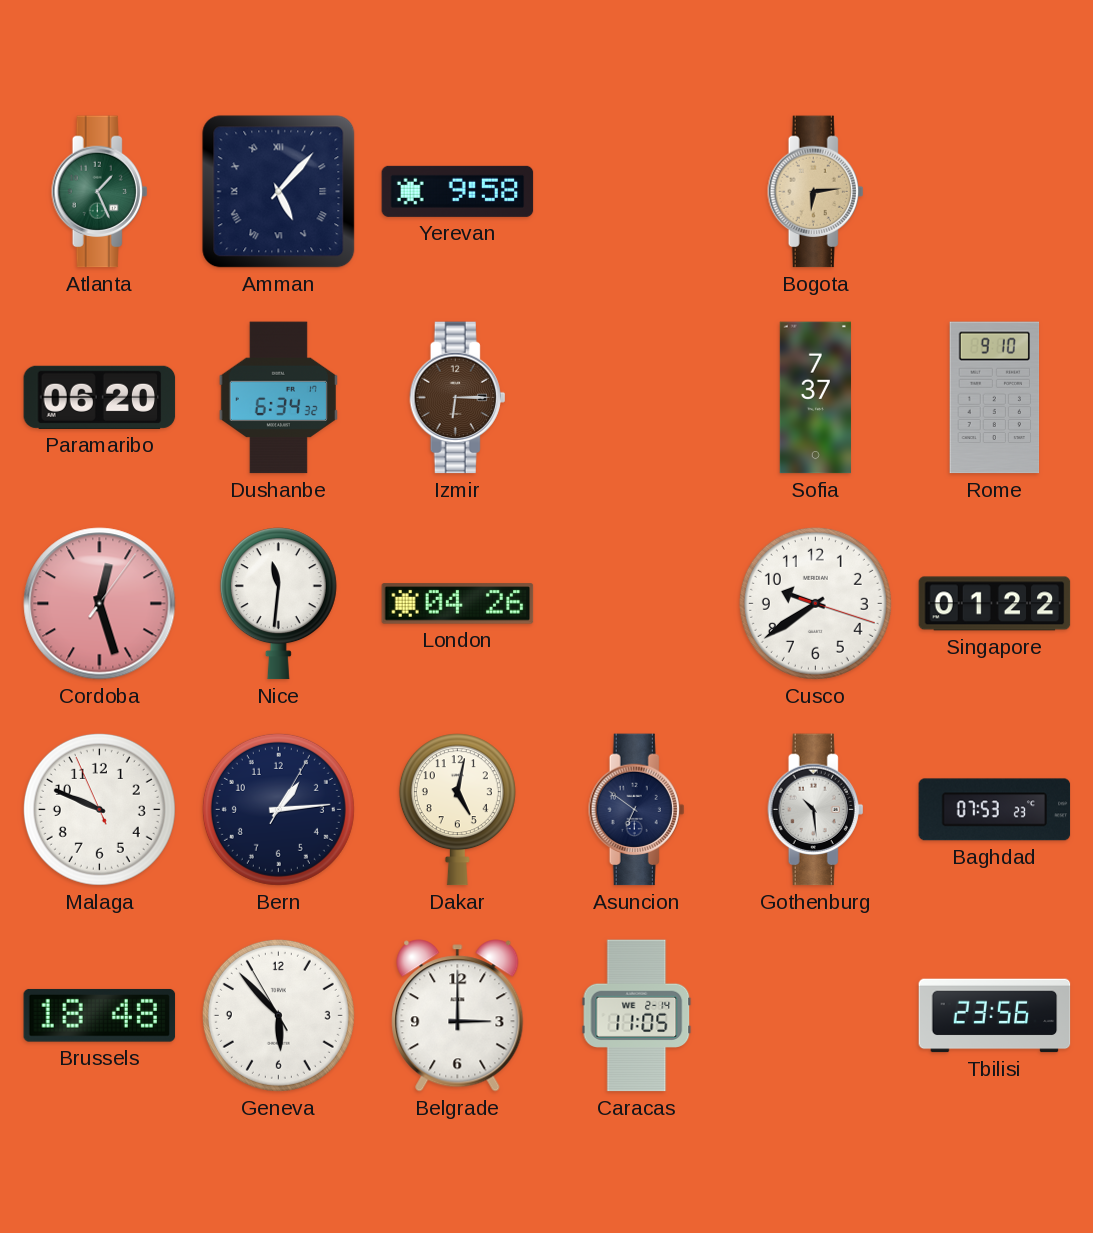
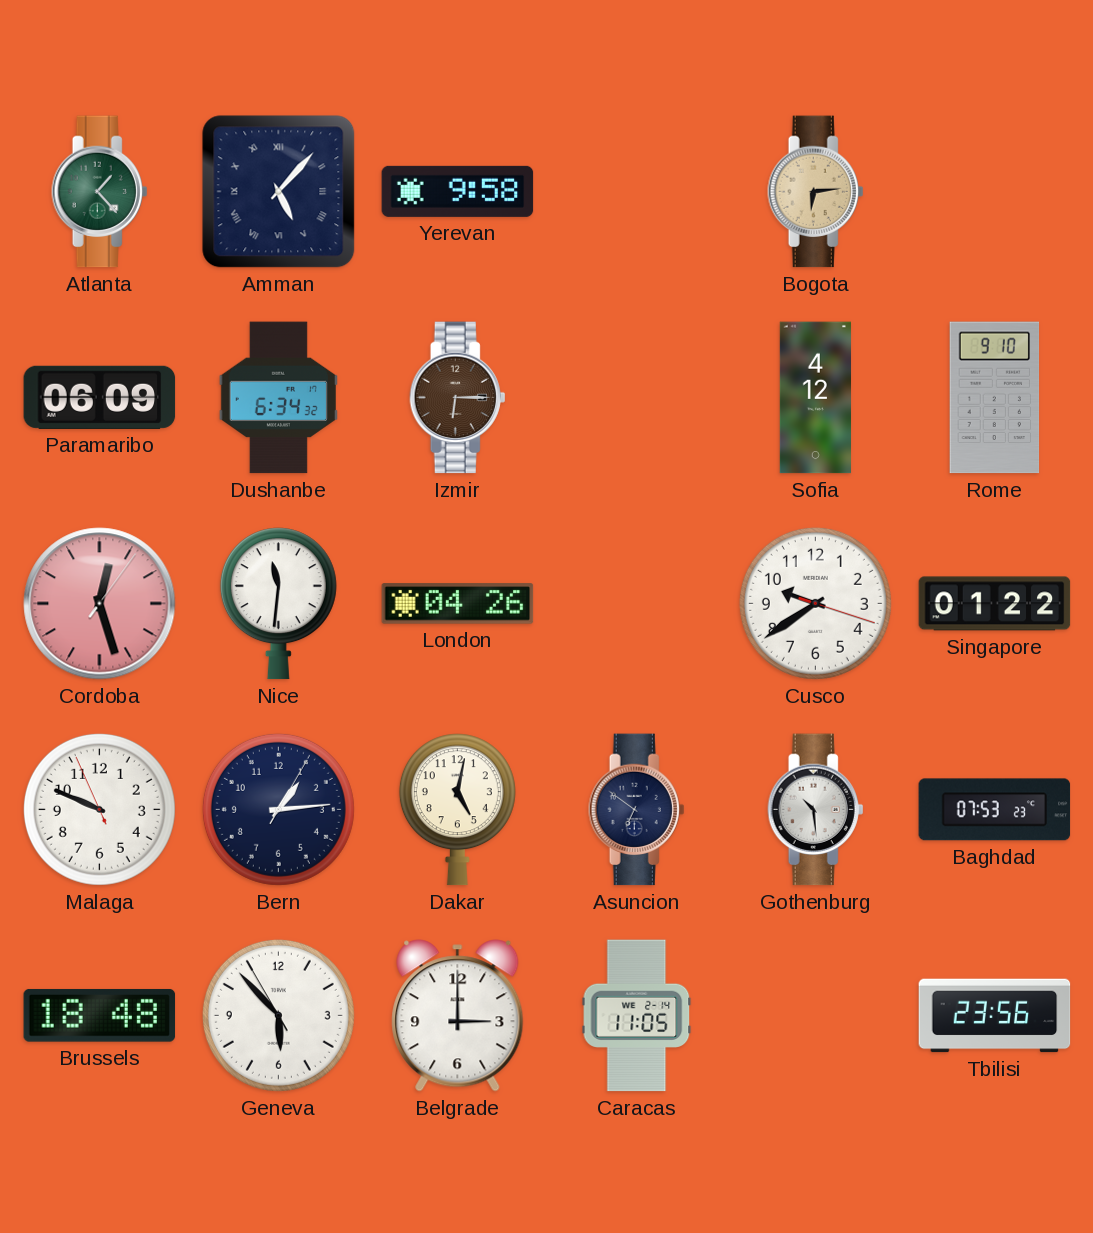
Atlanta: 1:26 -> 1:23 (100, 192)
Paramaribo: 06:20 -> 06:09 (100, 397)
Sofia: 7:37 -> 4:12 (815, 398)
